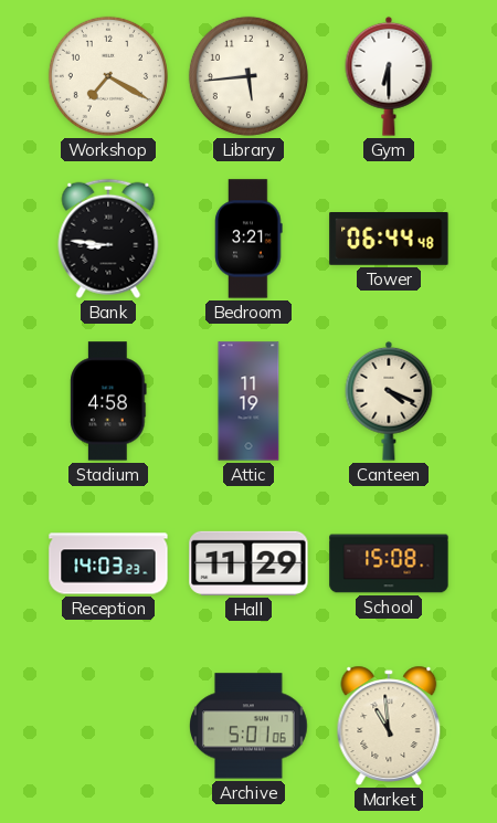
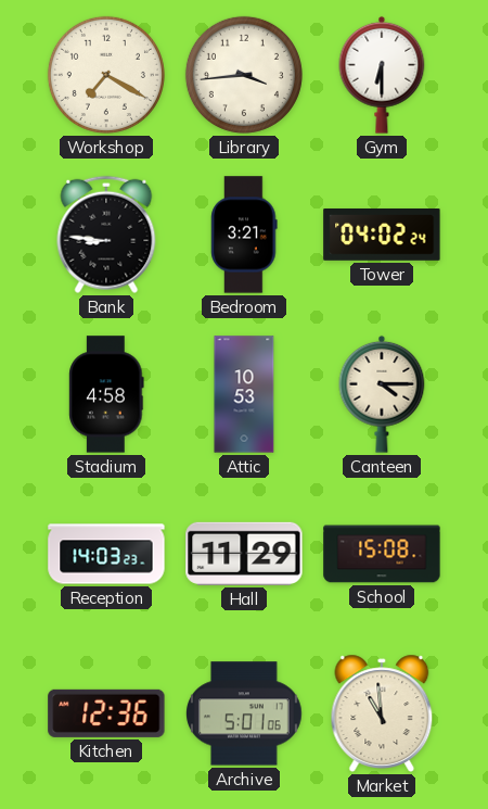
Library: 5:44 -> 3:44 (244, 75)
Tower: 06:44 -> 04:02 (382, 236)
Attic: 11:19 -> 10:53 (244, 394)
Canteen: 4:19 -> 4:15 (382, 394)
Kitchen: none -> 12:36 (106, 713)
